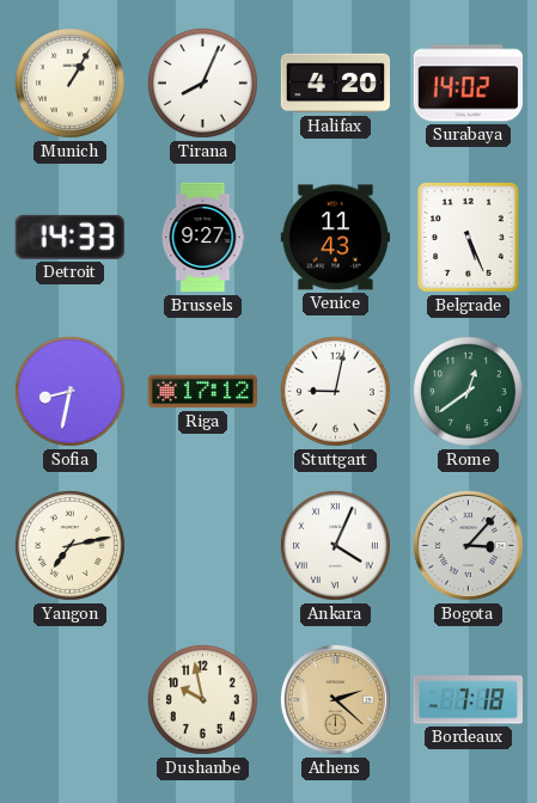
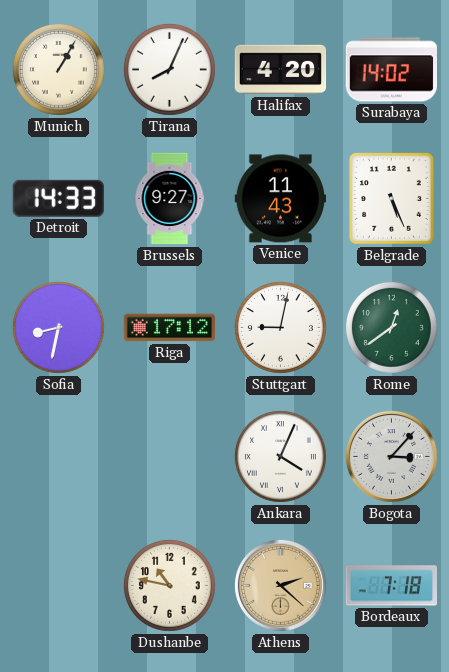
Yangon: 7:13 -> none (69, 545)
Dushanbe: 9:58 -> 10:47 (169, 585)
